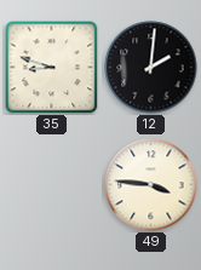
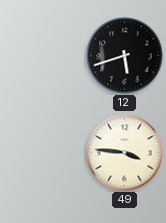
35: 8:48 -> none (51, 67)
12: 2:01 -> 5:42 (125, 56)
